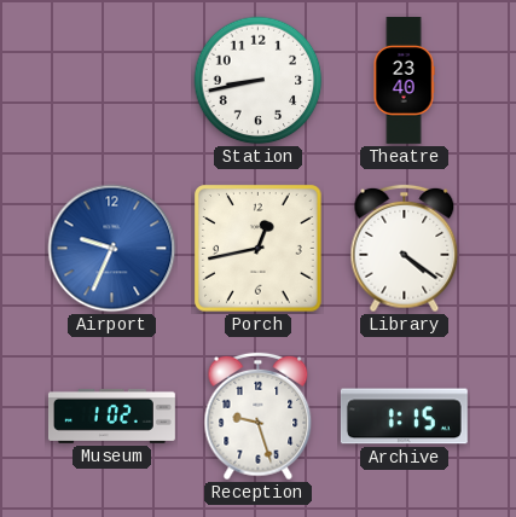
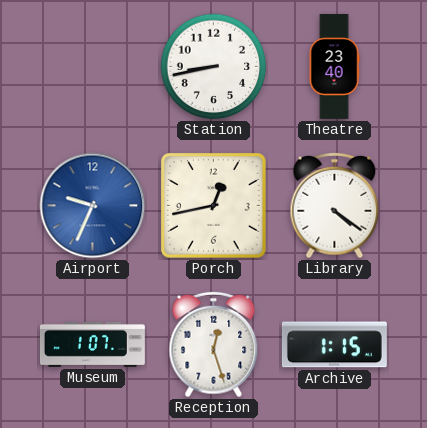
Museum: 1:02 -> 1:07 (92, 344)
Reception: 9:27 -> 12:27 (214, 345)
